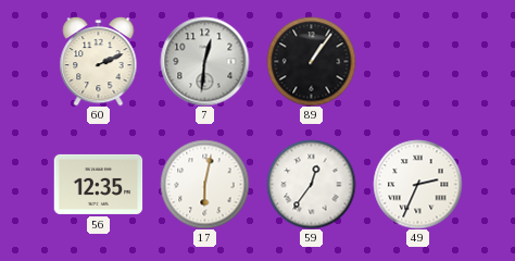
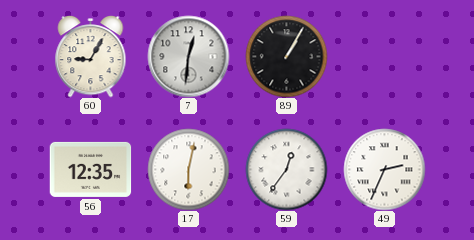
60: 2:11 -> 9:05 (91, 57)
89: 1:06 -> 1:05 (286, 56)
